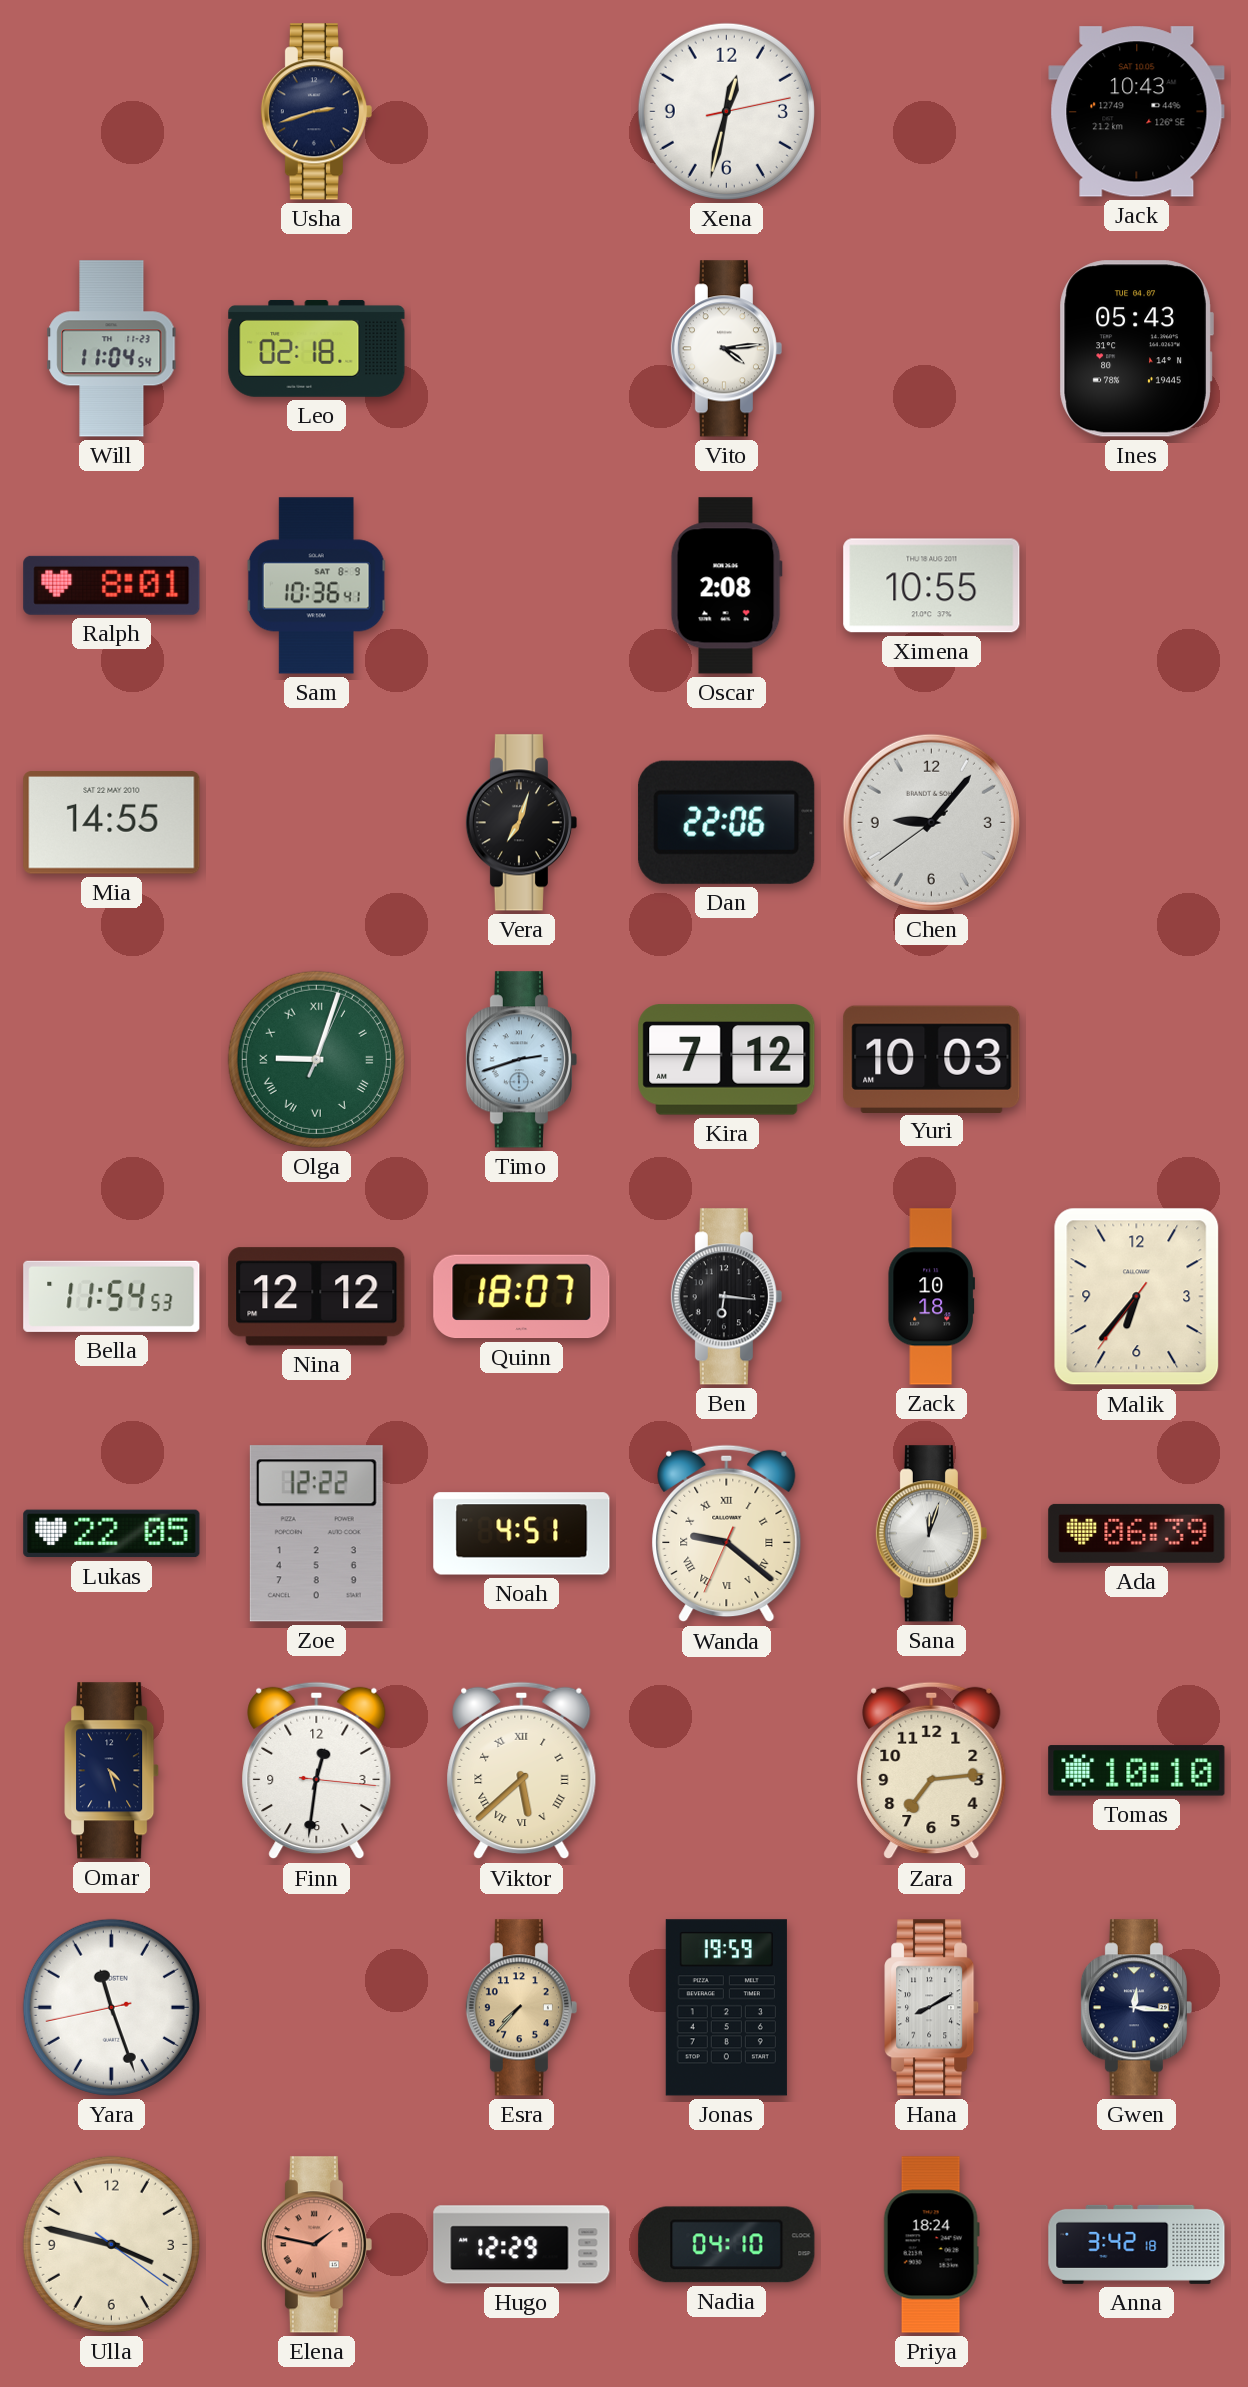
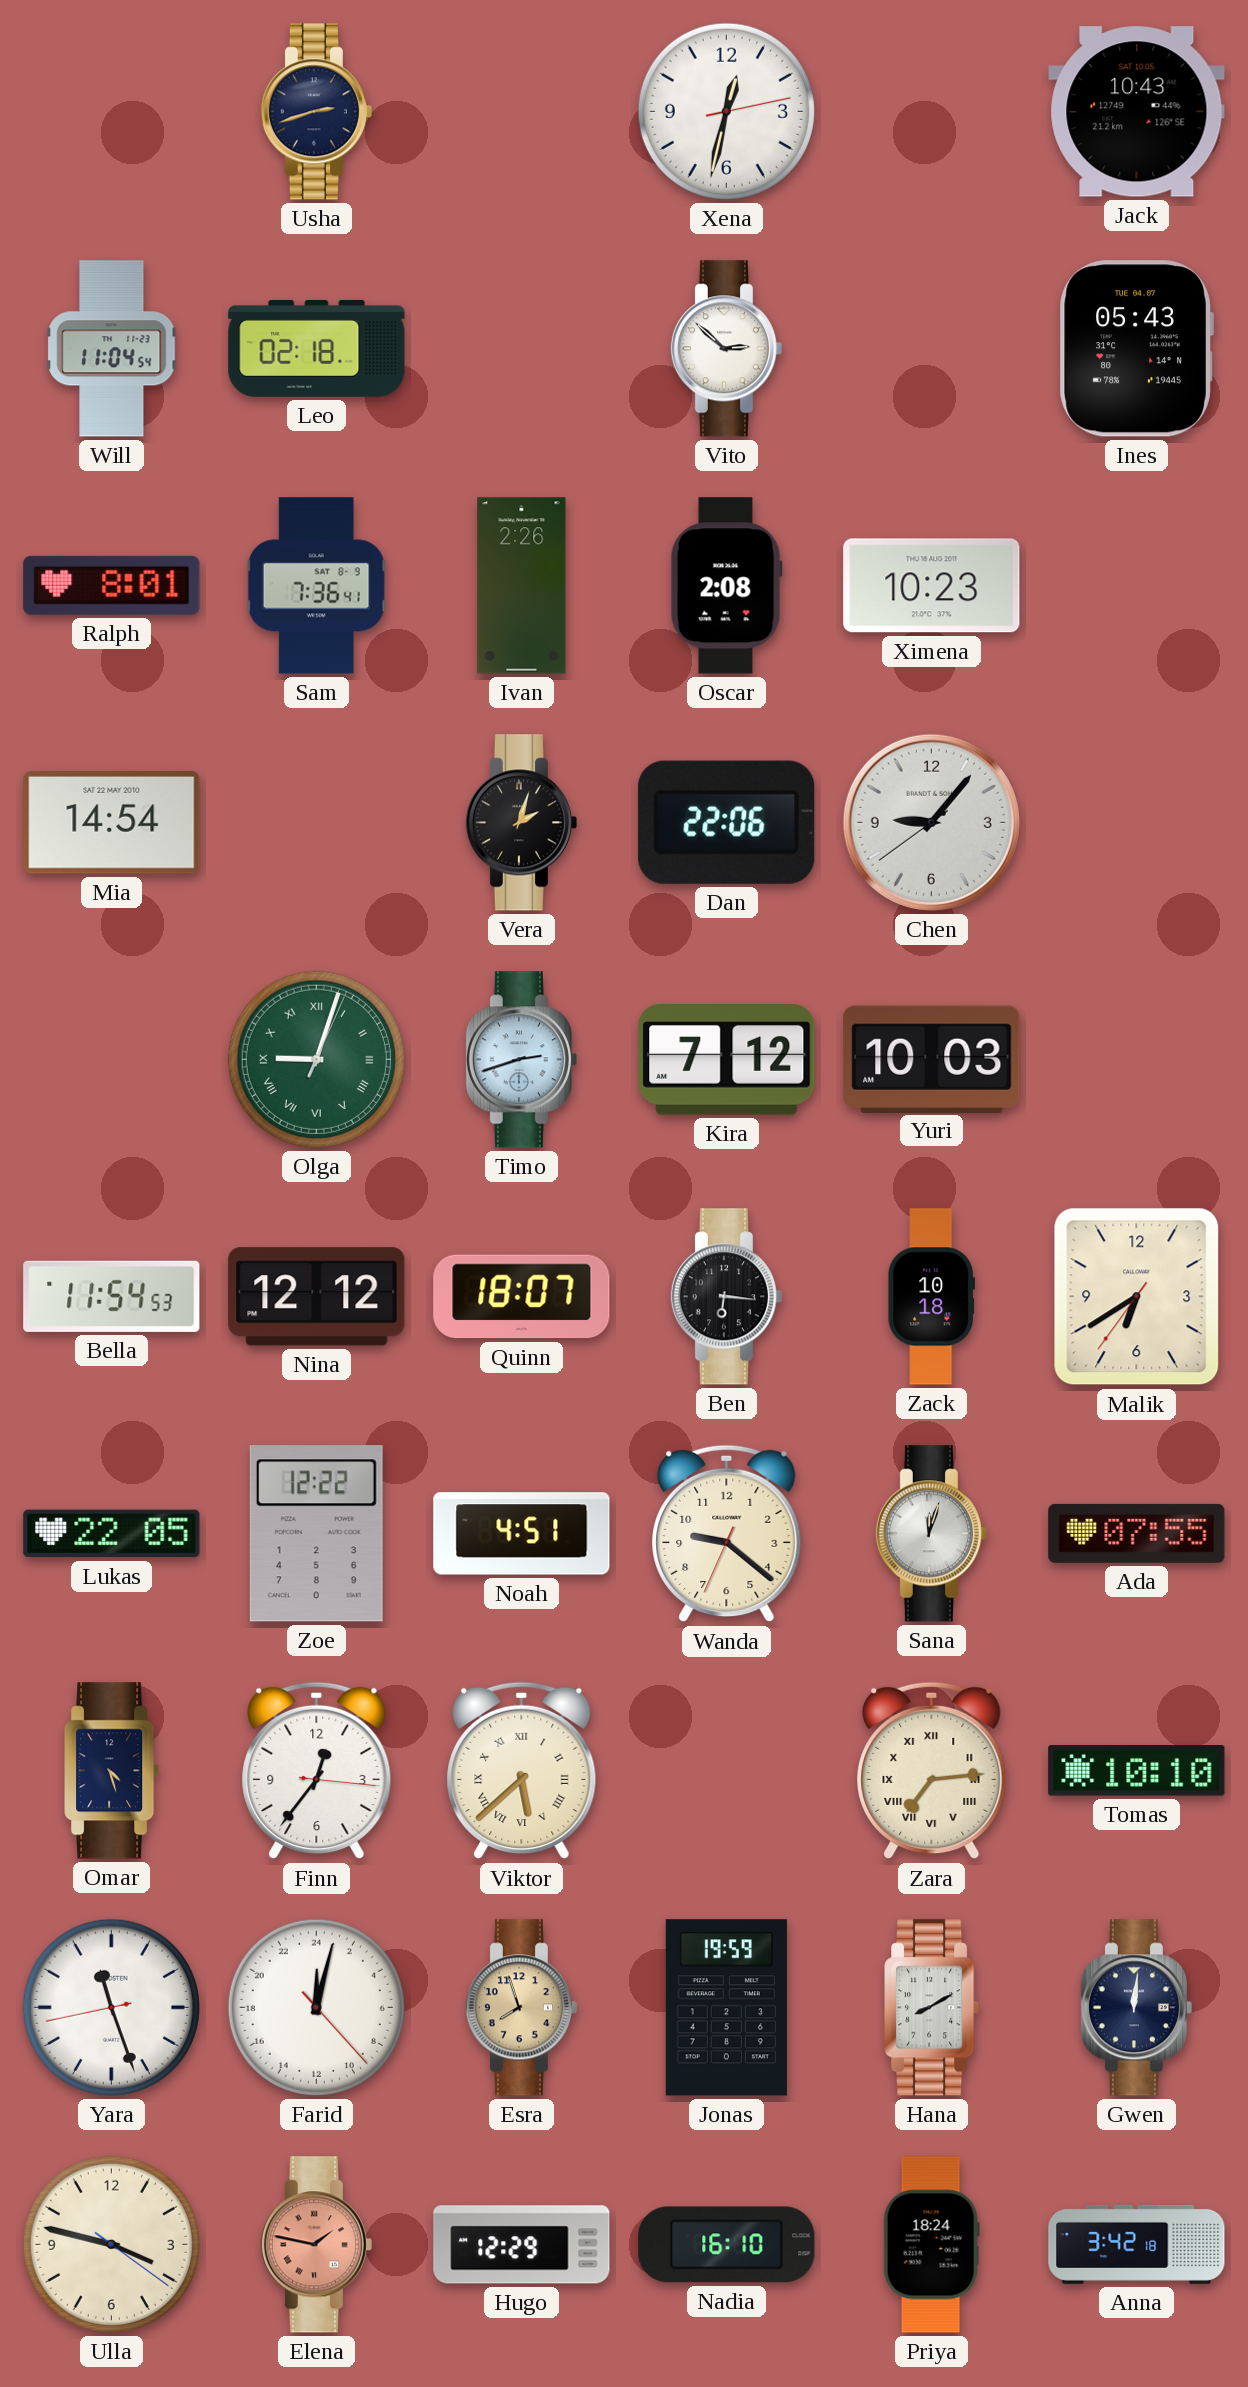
Vito: 4:14 -> 2:52 (726, 349)
Sam: 10:36 -> 7:36 (316, 586)
Ivan: none -> 2:26 (522, 586)
Ximena: 10:55 -> 10:23 (932, 586)
Mia: 14:55 -> 14:54 (112, 823)
Vera: 7:03 -> 2:03 (521, 823)
Malik: 6:36 -> 6:39 (1137, 1297)
Wanda numerals: Roman -> Arabic (727, 1534)
Ada: 06:39 -> 07:55 (1137, 1533)
Finn: 12:31 -> 12:36 (317, 1771)
Zara numerals: Arabic -> Roman (932, 1771)
Farid: none -> 0:02 (316, 2007)
Esra: 7:37 -> 7:57 (521, 2008)
Gwen: 12:16 -> 12:01 (1136, 2008)
Nadia: 04:10 -> 16:10 (727, 2245)
